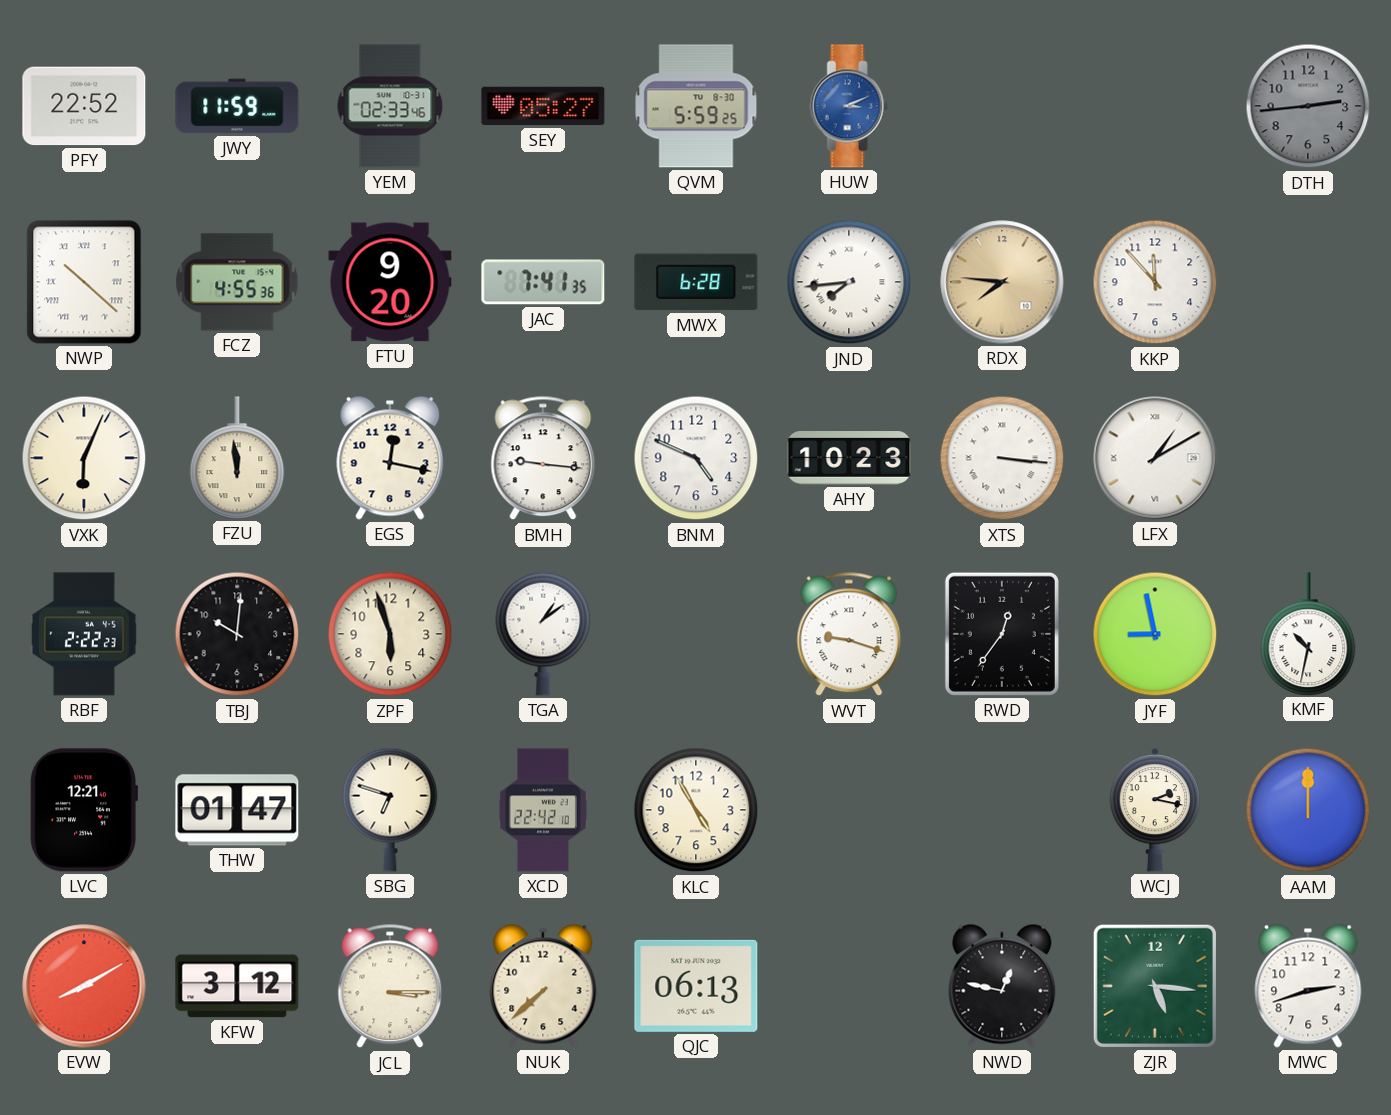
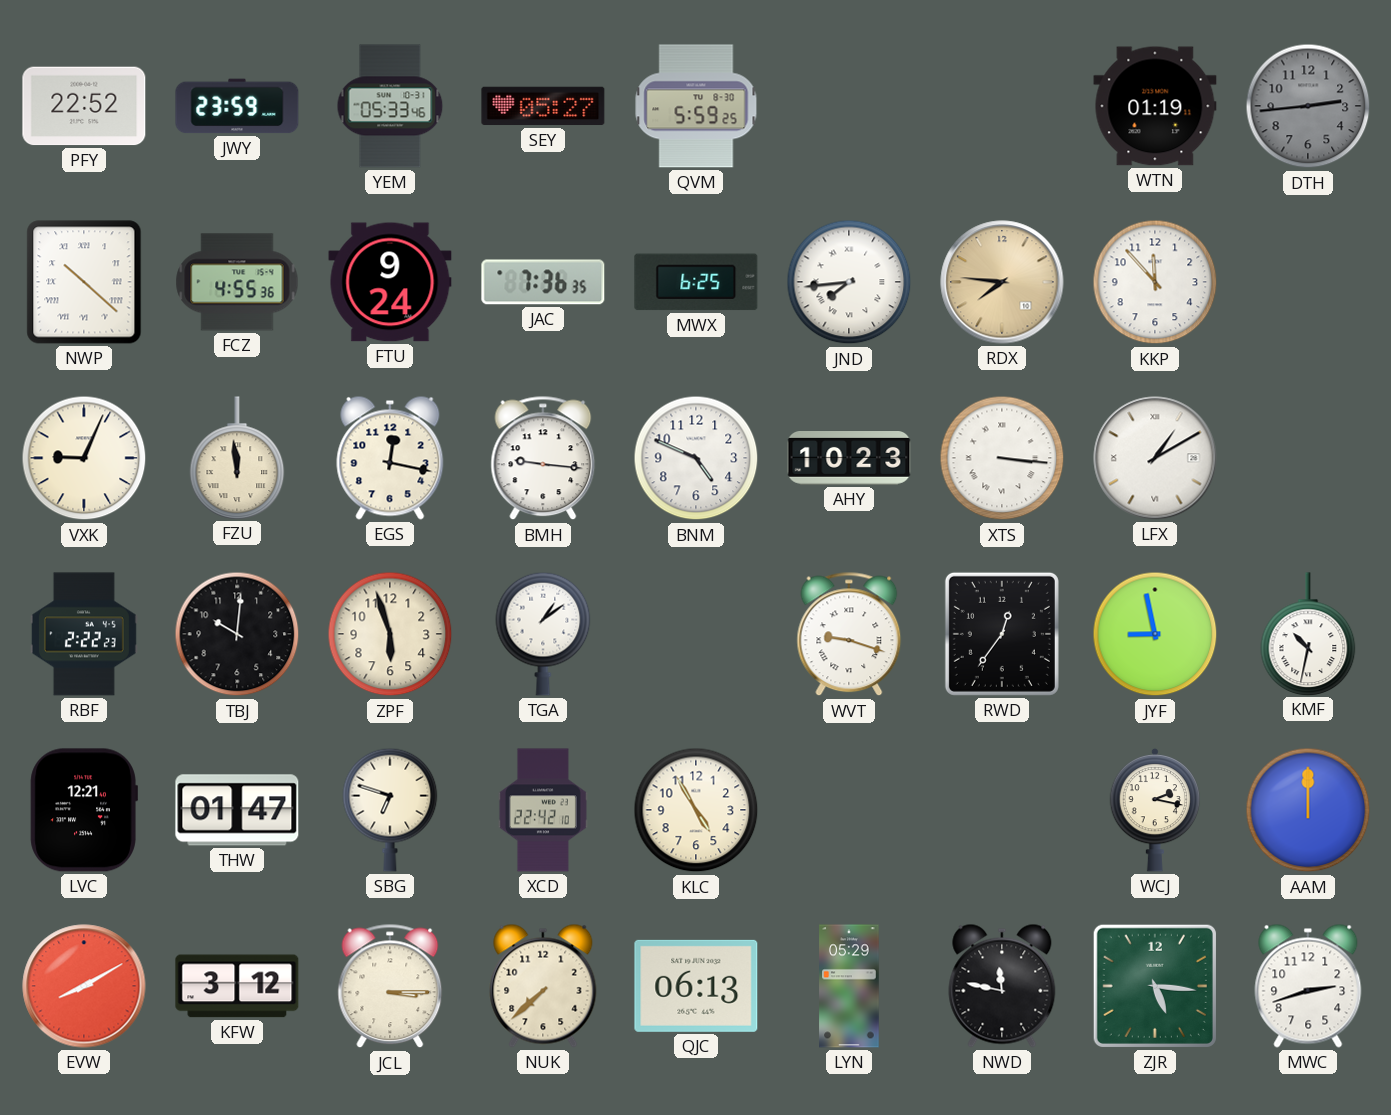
JWY: 11:59 -> 23:59 (237, 106)
YEM: 02:33 -> 05:33 (390, 106)
HUW: 3:11 -> none (849, 106)
WTN: none -> 01:19 (1155, 106)
FTU: 9:20 -> 9:24 (390, 282)
JAC: 7:41 -> 7:36 (543, 282)
MWX: 6:28 -> 6:25 (696, 282)
VXK: 6:04 -> 9:04 (84, 458)
LYN: none -> 05:29 (849, 986)
NWD: 12:47 -> 11:47 (1002, 986)
